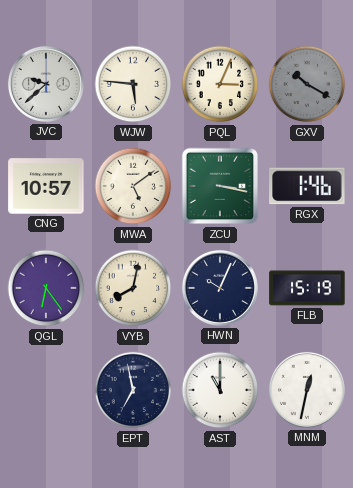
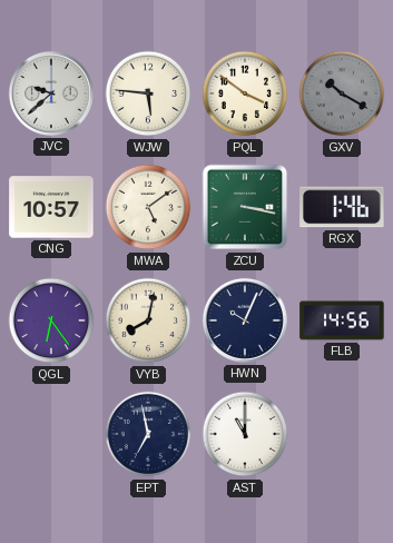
PQL: 3:04 -> 3:51 (245, 93)
FLB: 15:19 -> 14:56 (342, 320)
MNM: 12:32 -> none (307, 390)
